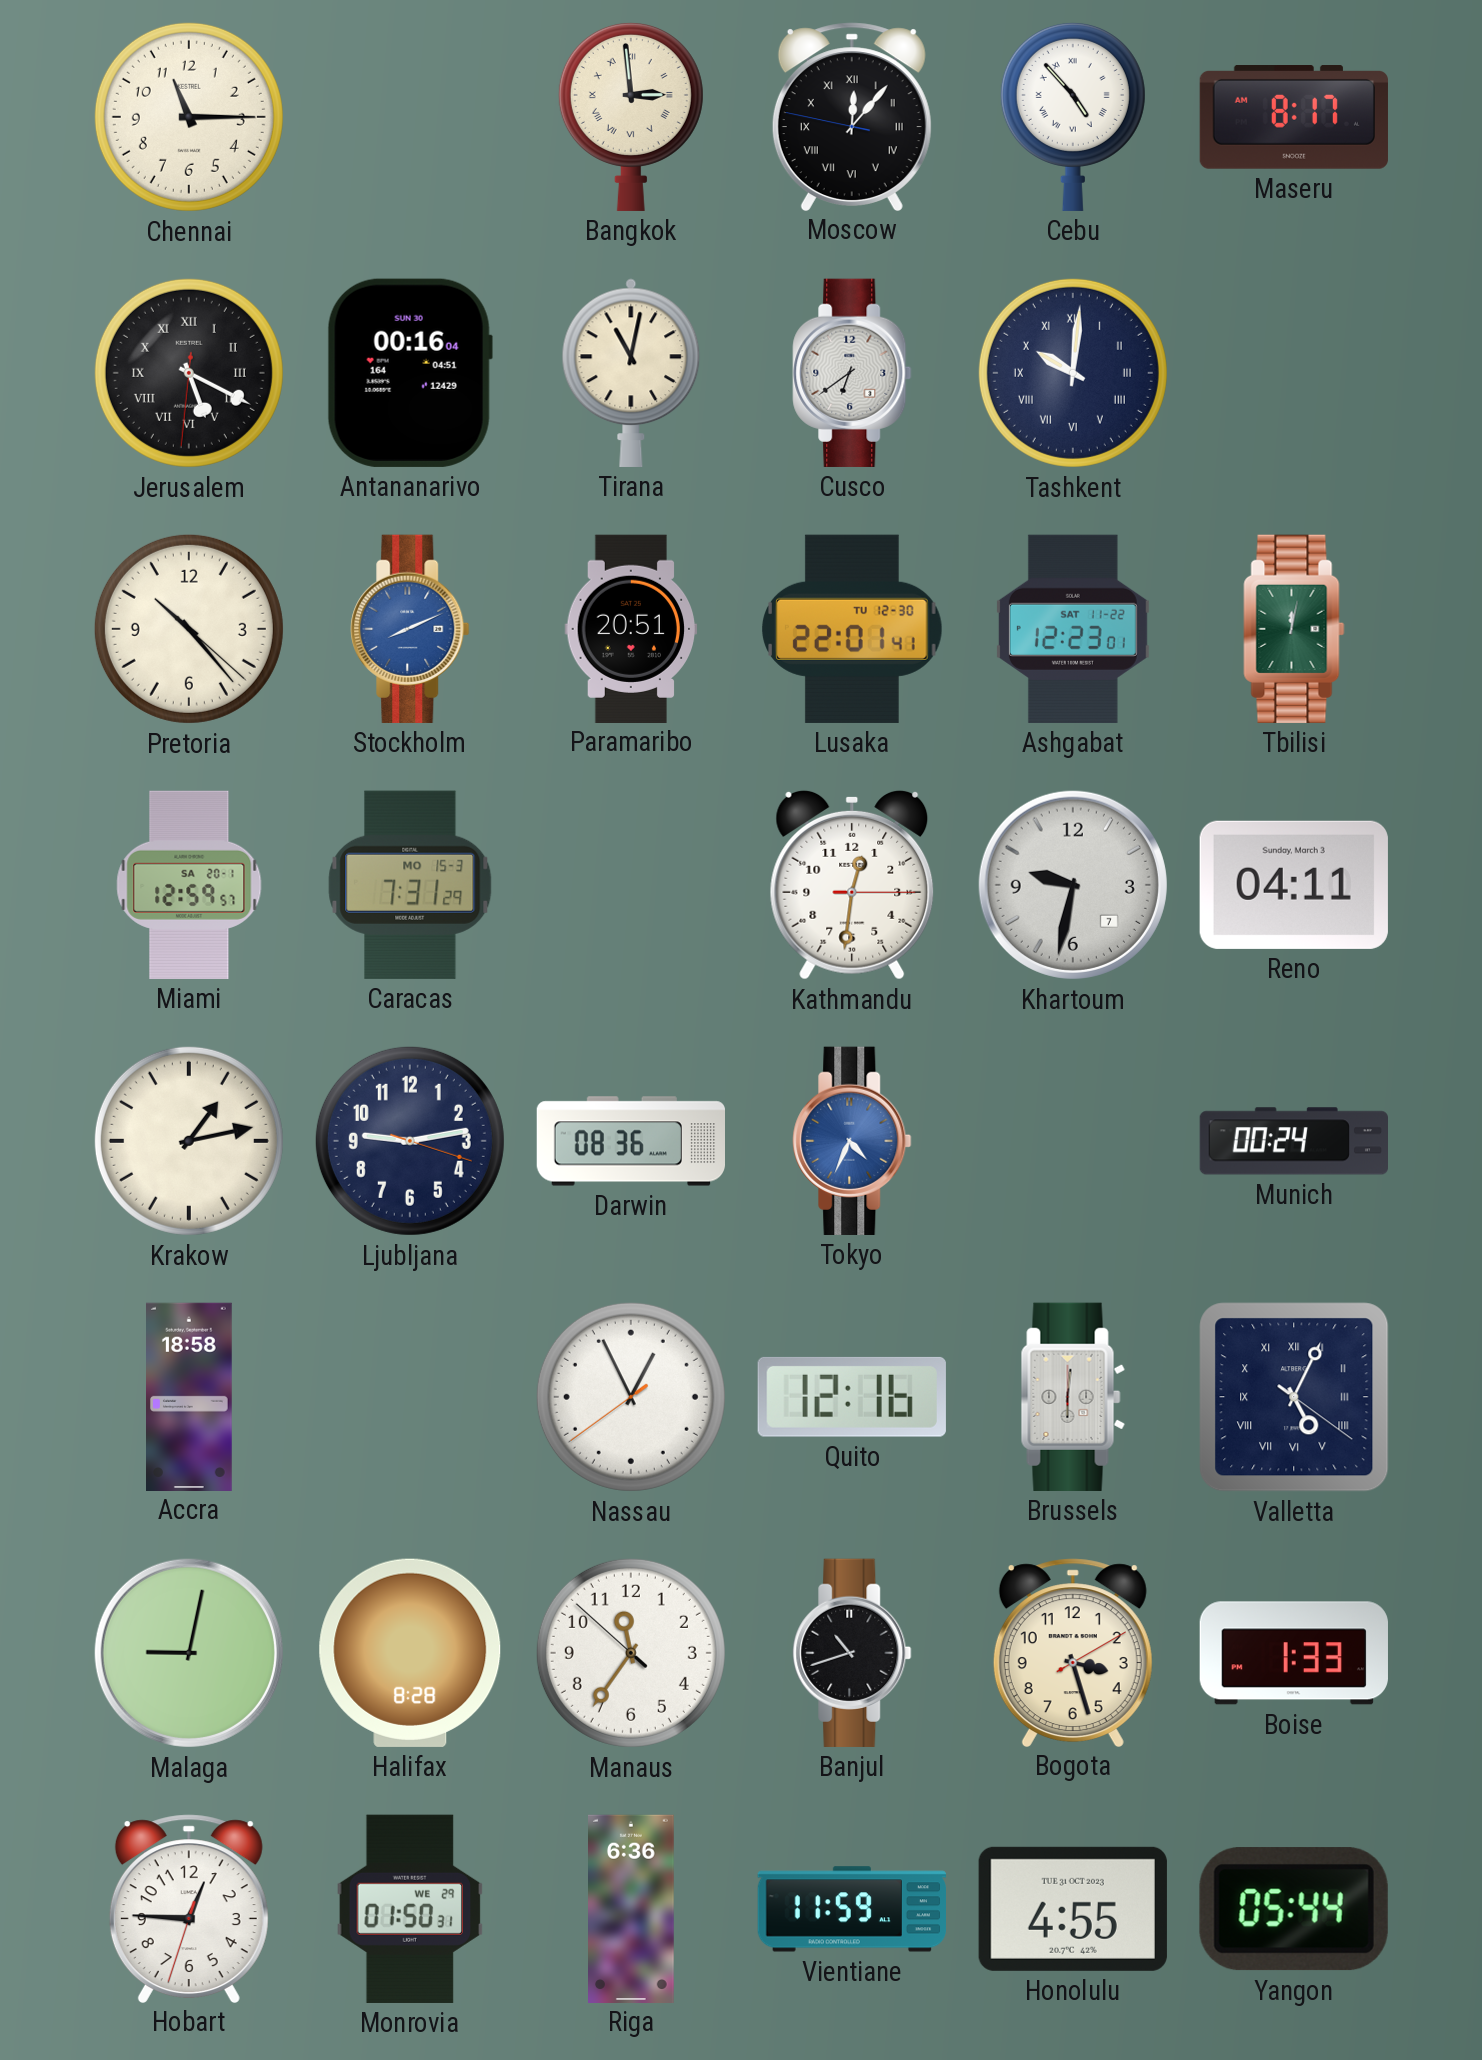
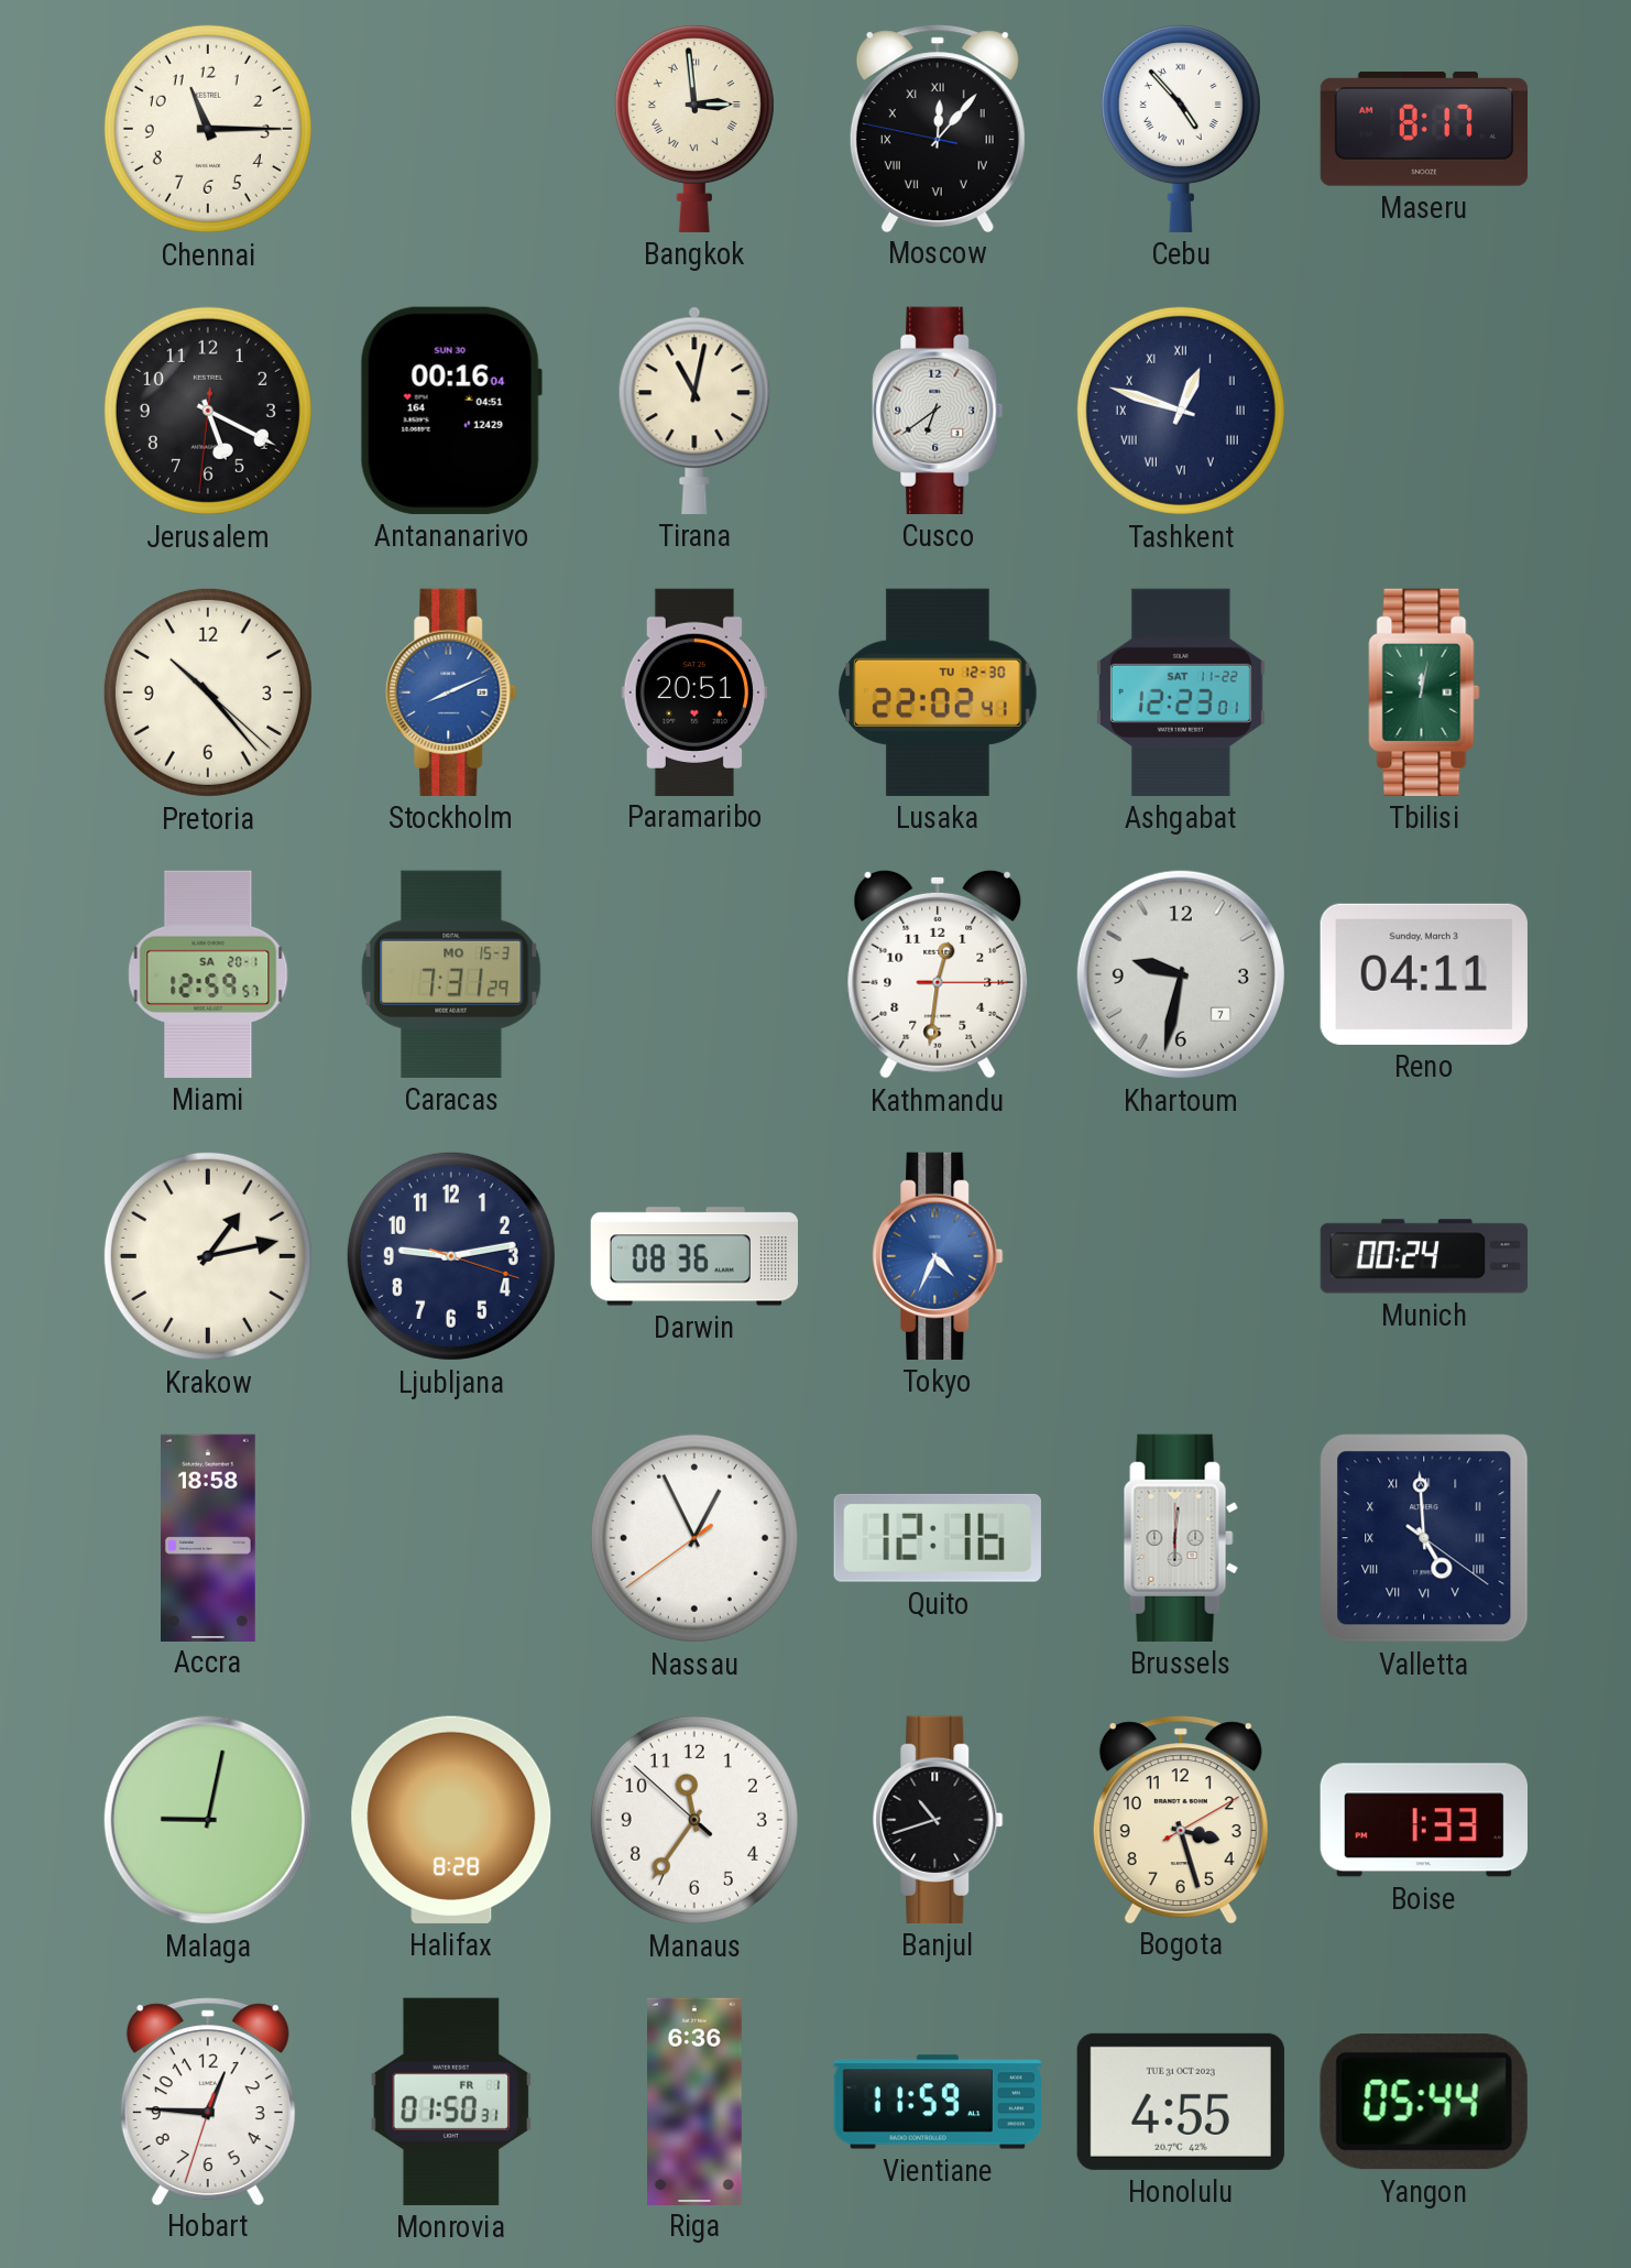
Jerusalem numerals: Roman -> Arabic (208, 411)
Tashkent: 10:01 -> 12:48 (1181, 411)
Lusaka: 22:01 -> 22:02 (938, 693)
Valletta: 5:04 -> 4:59 (1424, 1538)
Monrovia date: WE 29 -> FR 1 (451, 2102)
